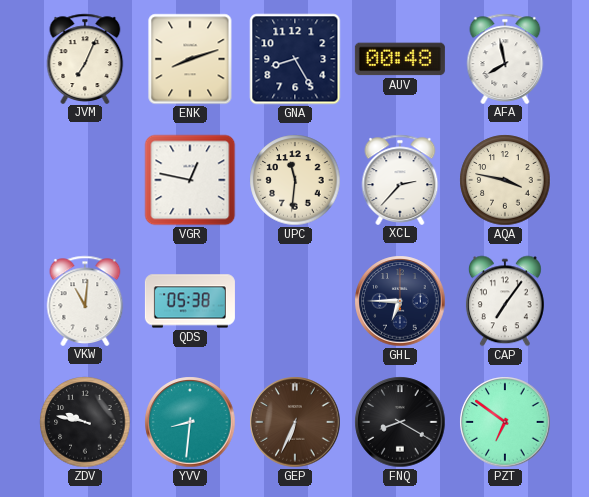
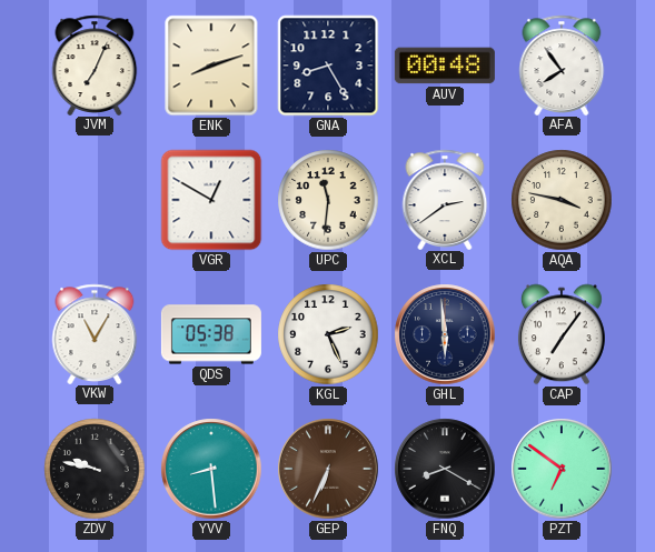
AFA: 7:58 -> 7:54 (562, 64)
VGR: 12:47 -> 12:50 (211, 200)
XCL: 2:37 -> 2:39 (445, 199)
VKW: 11:01 -> 11:05 (95, 333)
KGL: none -> 2:26 (328, 334)
GHL: 6:45 -> 5:59 (445, 334)
YVV: 8:31 -> 8:29 (211, 469)
